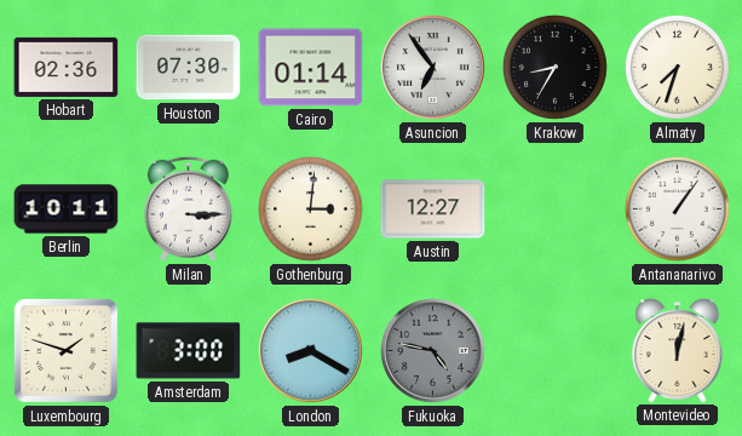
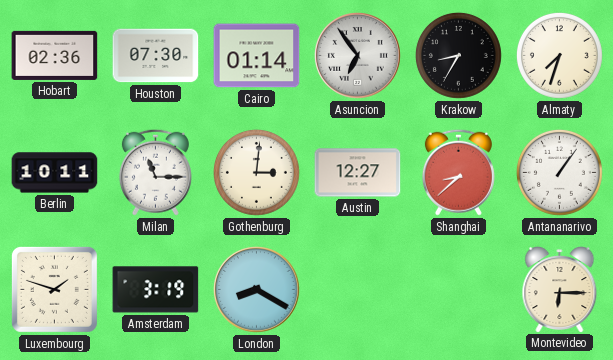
Milan: 3:15 -> 11:15 (155, 172)
Shanghai: none -> 8:38 (458, 172)
Amsterdam: 3:00 -> 3:19 (156, 290)
Fukuoka: 4:47 -> none (433, 351)
Montevideo: 12:02 -> 6:15 (560, 290)
